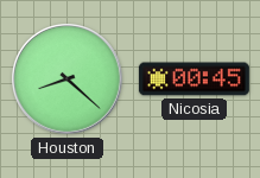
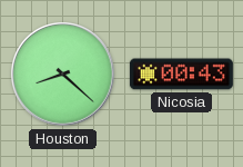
Nicosia: 00:45 -> 00:43 (181, 75)
